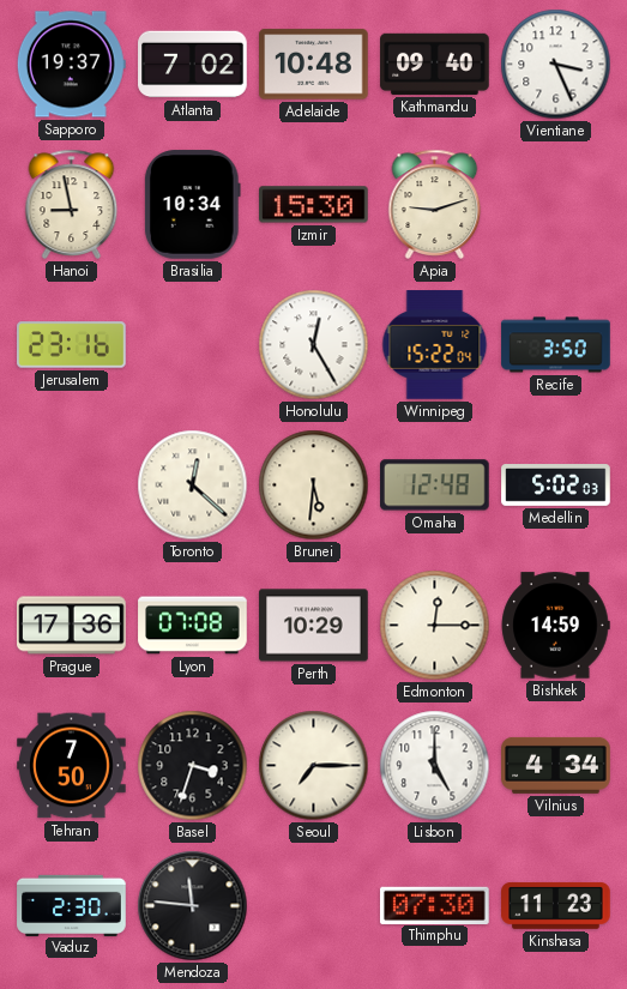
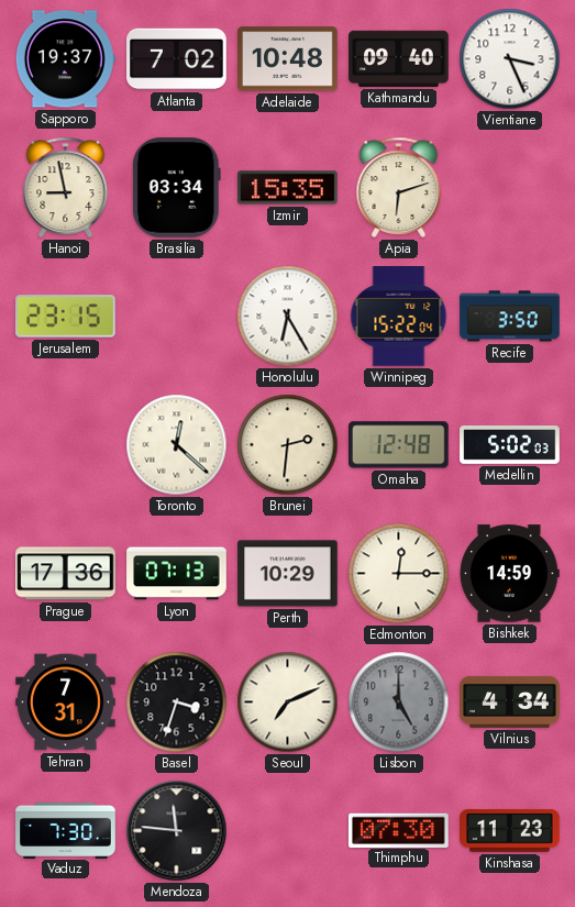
Brasilia: 10:34 -> 03:34 (176, 188)
Izmir: 15:30 -> 15:35 (288, 188)
Apia: 9:12 -> 6:12 (399, 187)
Jerusalem: 23:16 -> 23:15 (66, 317)
Honolulu: 12:25 -> 6:25 (288, 317)
Brunei: 5:31 -> 2:31 (288, 445)
Lyon: 07:08 -> 07:13 (177, 574)
Tehran: 7:50 -> 7:31 (66, 703)
Seoul: 7:15 -> 7:11 (288, 703)
Lisbon dial: white -> grey (399, 703)
Vaduz: 2:30 -> 7:30 (66, 830)
